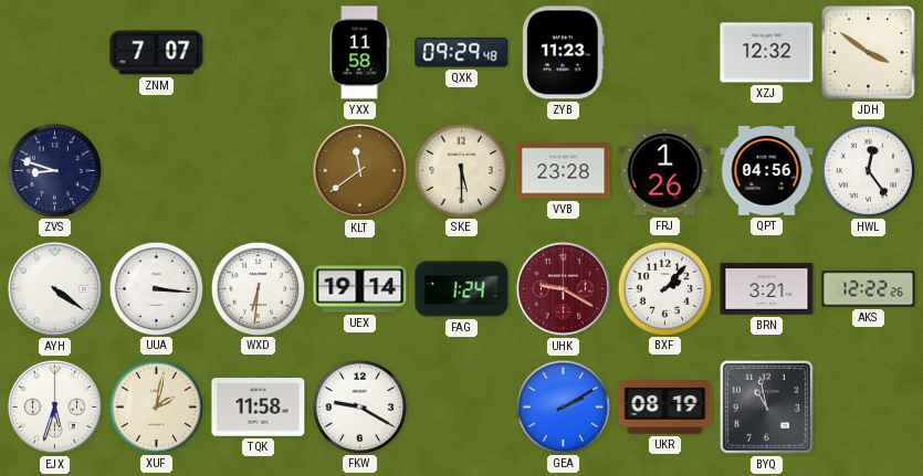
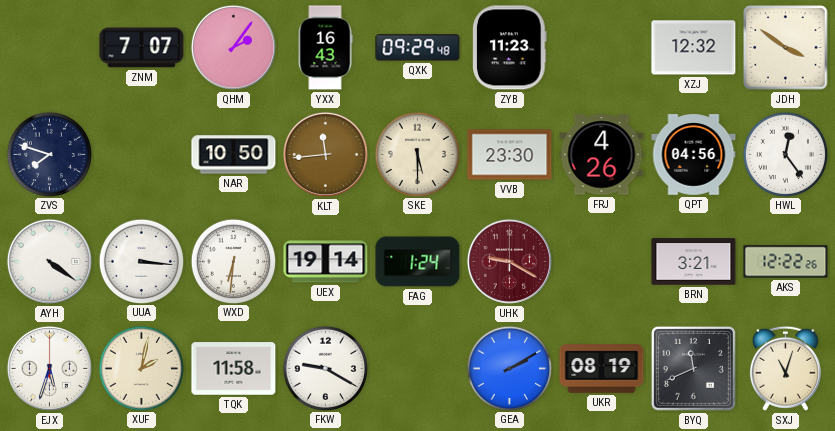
QHM: none -> 2:06 (233, 47)
YXX: 11:58 -> 16:43 (325, 48)
ZVS: 8:48 -> 7:48 (49, 154)
NAR: none -> 10:50 (234, 155)
KLT: 11:39 -> 11:44 (325, 154)
VVB: 23:28 -> 23:30 (510, 155)
FRJ: 1:26 -> 4:26 (602, 155)
BXF: 2:07 -> none (664, 288)
BYQ: 10:58 -> 11:41 (693, 368)
SXJ: none -> 11:03 (785, 368)
